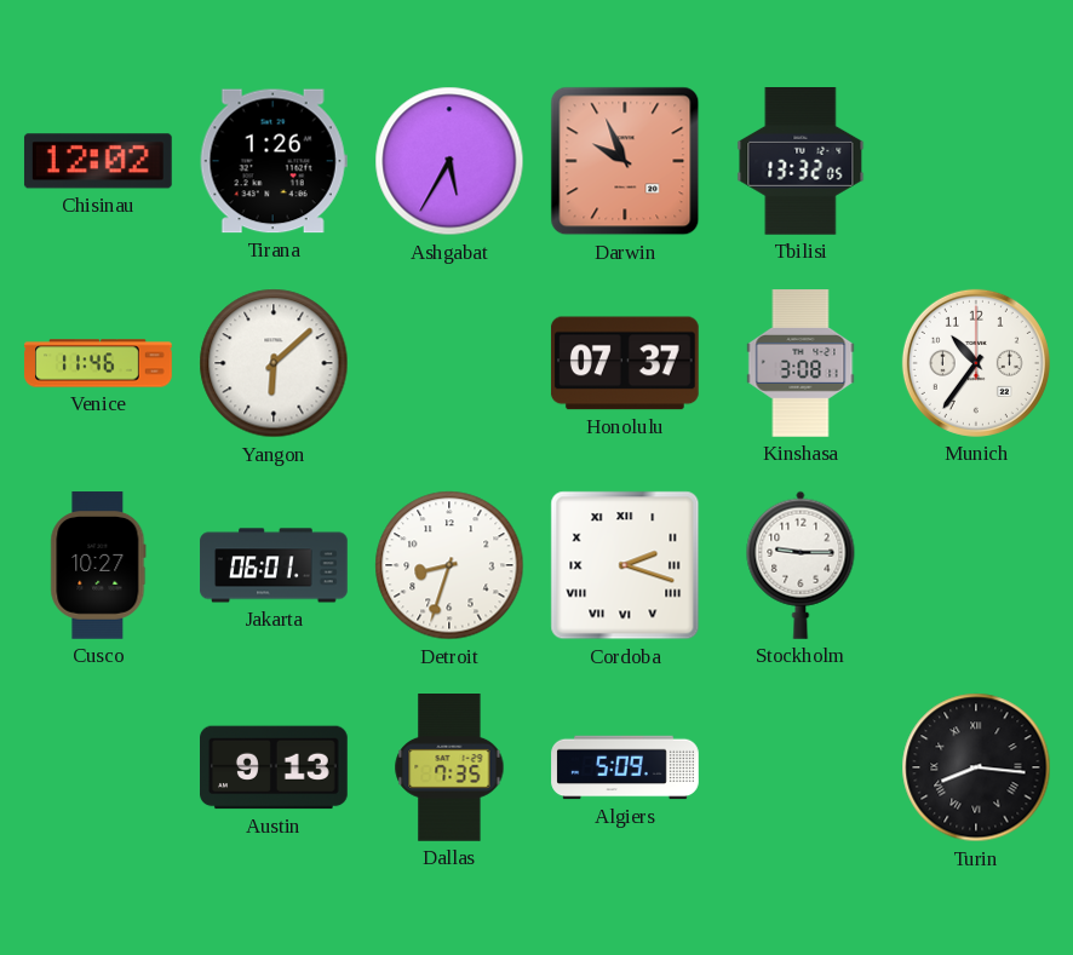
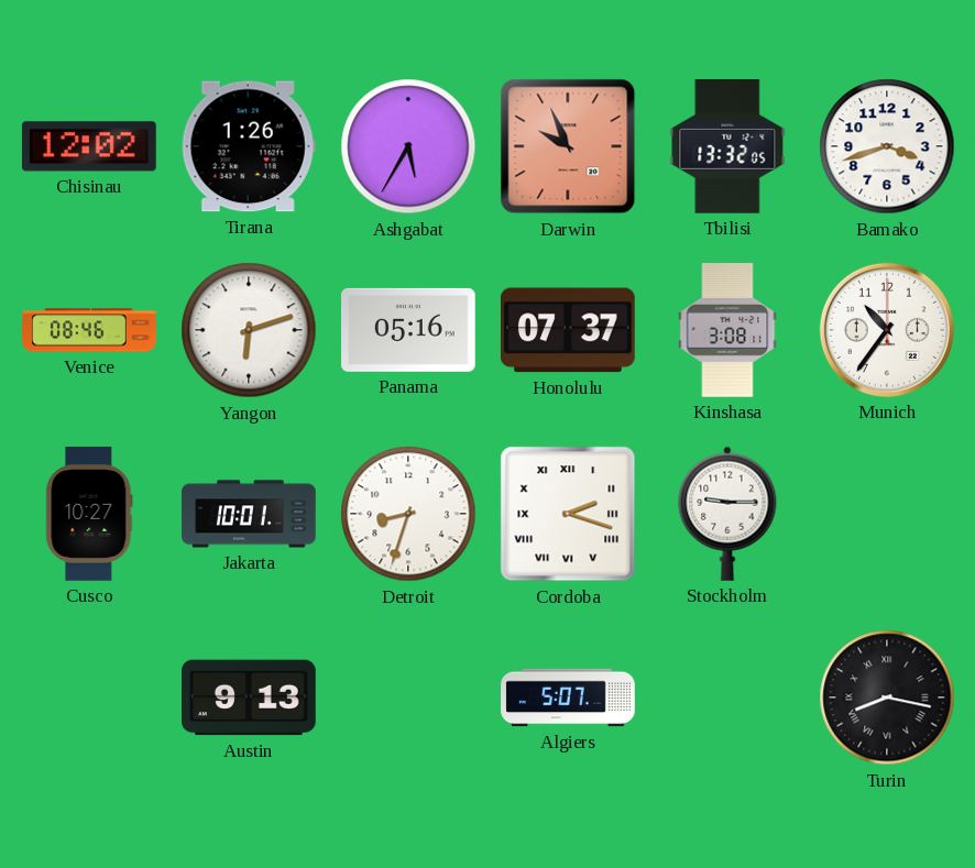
Bamako: none -> 3:42 (887, 146)
Venice: 11:46 -> 08:46 (89, 330)
Yangon: 6:08 -> 6:12 (249, 330)
Panama: none -> 05:16 (409, 330)
Jakarta: 06:01 -> 10:01 (249, 514)
Dallas: 7:35 -> none (449, 769)
Algiers: 5:09 -> 5:07 (568, 697)
Turin: 8:16 -> 8:17 (887, 697)
